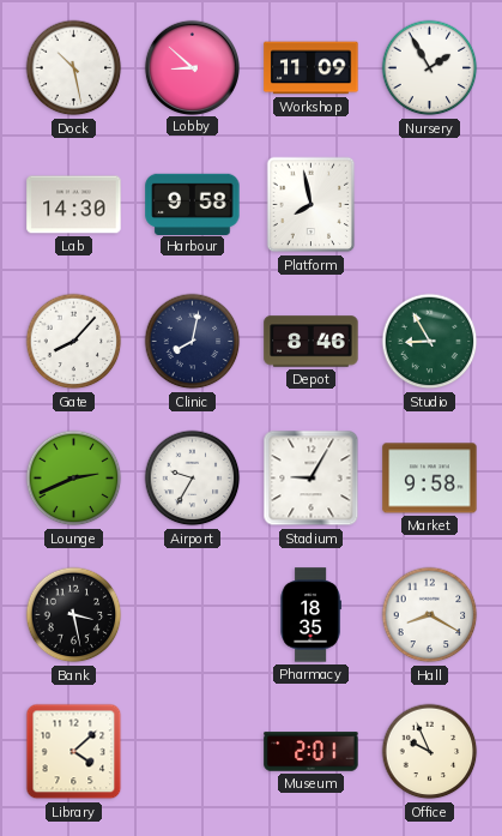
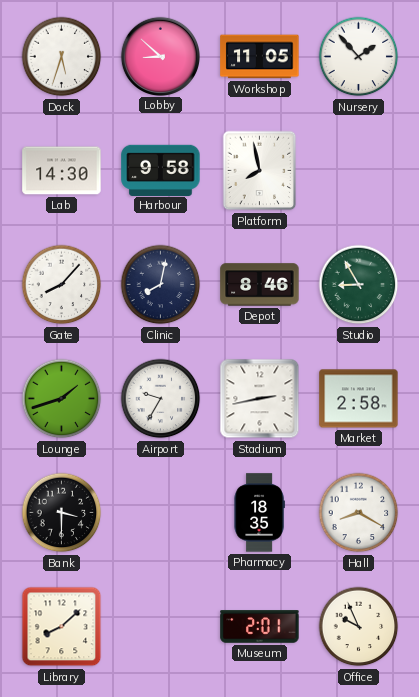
Dock: 10:28 -> 5:33 (62, 57)
Workshop: 11:09 -> 11:05 (260, 57)
Nursery: 1:55 -> 1:53 (359, 57)
Lounge: 2:41 -> 1:42 (62, 399)
Stadium: 9:05 -> 2:43 (260, 399)
Market: 9:58 -> 2:58 (359, 399)
Bank: 3:28 -> 3:30 (62, 513)
Library: 4:08 -> 8:08 (62, 627)
